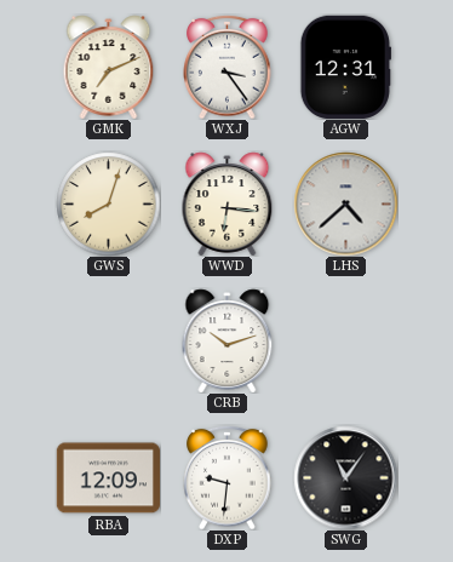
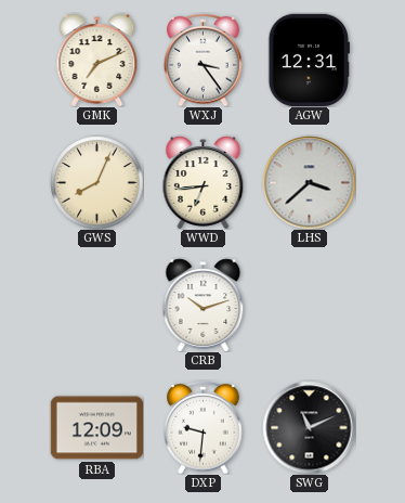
GWS: 8:03 -> 8:04 (96, 182)
WWD: 6:16 -> 6:44 (204, 182)
LHS: 4:38 -> 3:38 (309, 182)
SWG: 11:06 -> 11:11 (309, 427)
